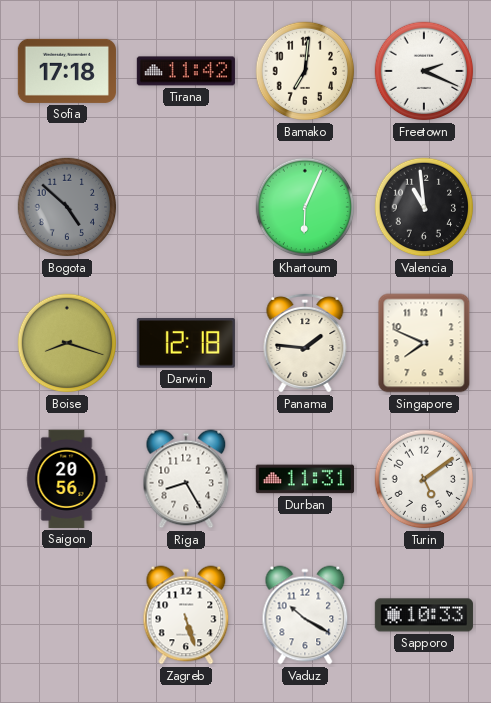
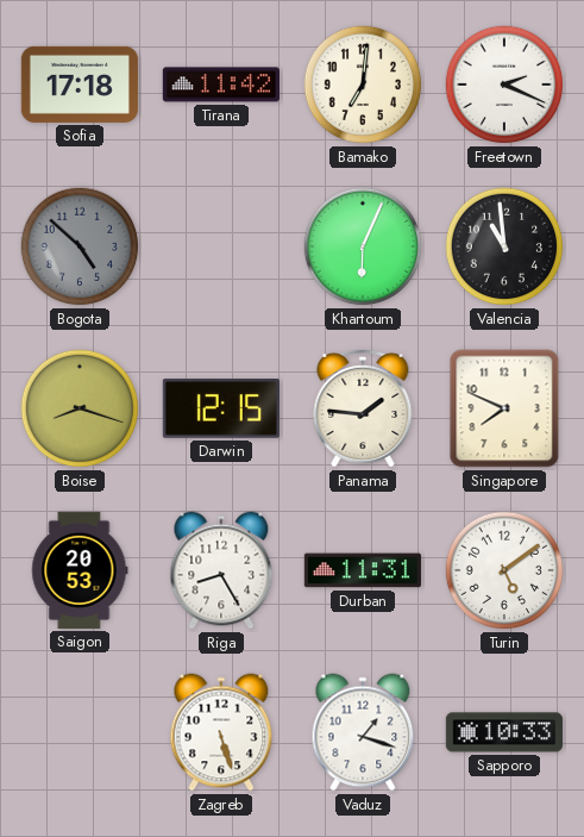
Darwin: 12:18 -> 12:15 (221, 408)
Saigon: 20:56 -> 20:53 (80, 570)
Vaduz: 10:20 -> 1:18 (363, 732)
